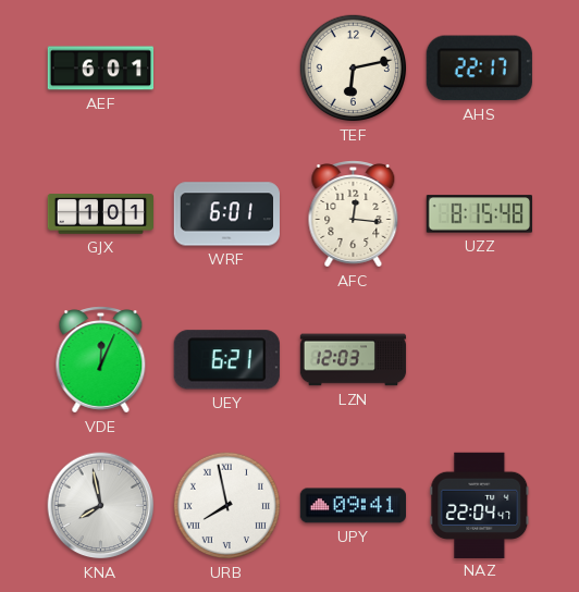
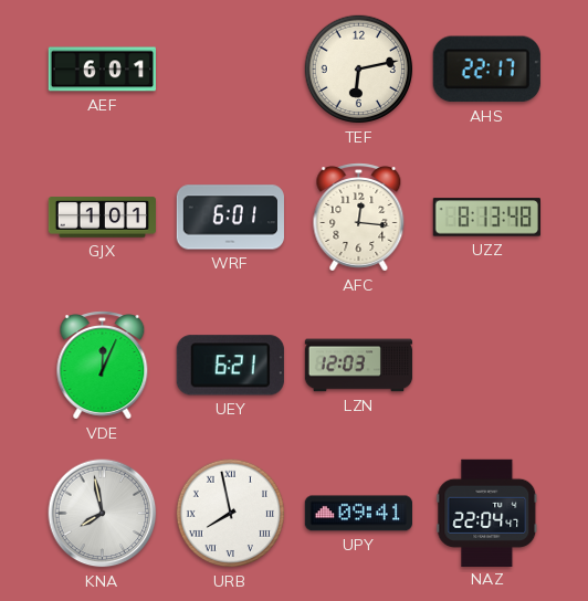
UZZ: 8:15 -> 8:13 (486, 218)
